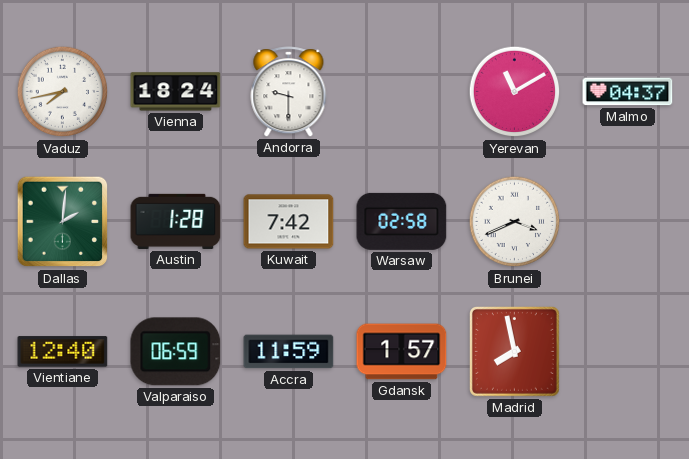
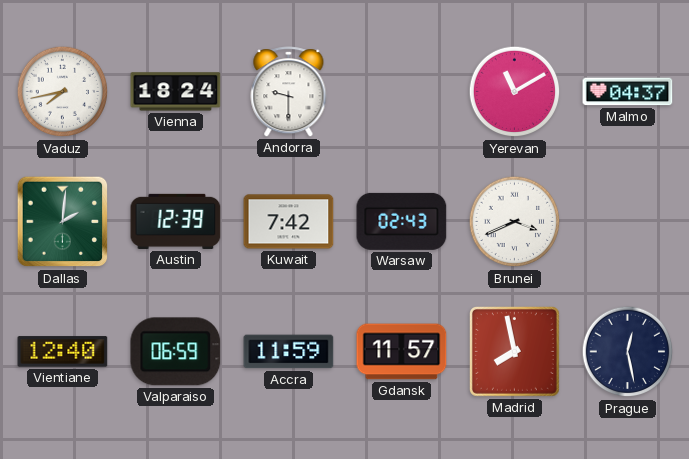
Austin: 1:28 -> 12:39 (176, 221)
Warsaw: 02:58 -> 02:43 (402, 221)
Gdansk: 1:57 -> 11:57 (402, 352)
Prague: none -> 12:28 (628, 352)
